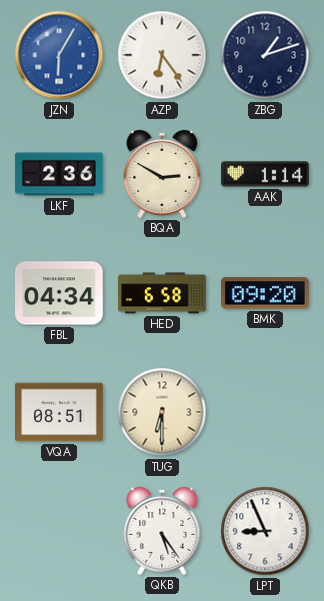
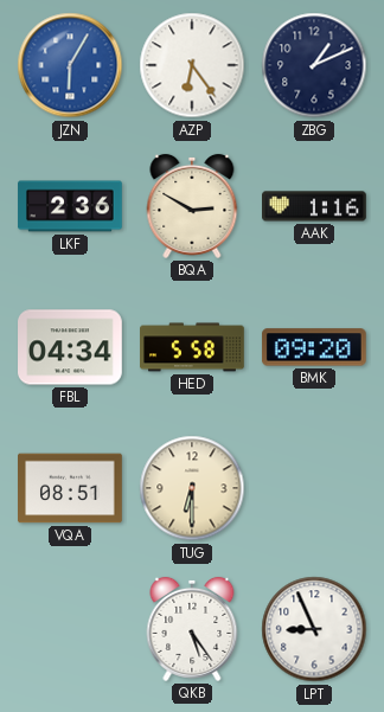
ZBG: 1:12 -> 1:11 (314, 65)
AAK: 1:14 -> 1:16 (315, 206)
HED: 6:58 -> 5:58 (192, 347)
